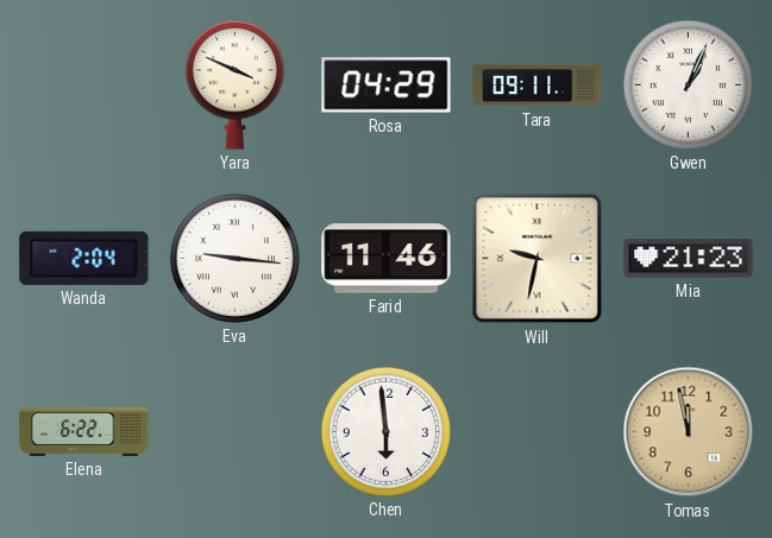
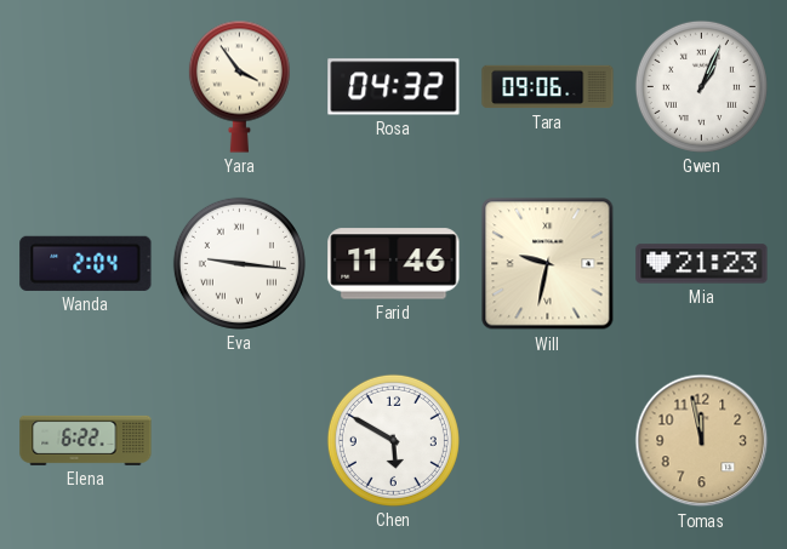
Yara: 3:49 -> 3:54 (239, 86)
Rosa: 04:29 -> 04:32 (394, 87)
Tara: 09:11 -> 09:06 (548, 87)
Chen: 5:59 -> 5:50 (393, 440)
